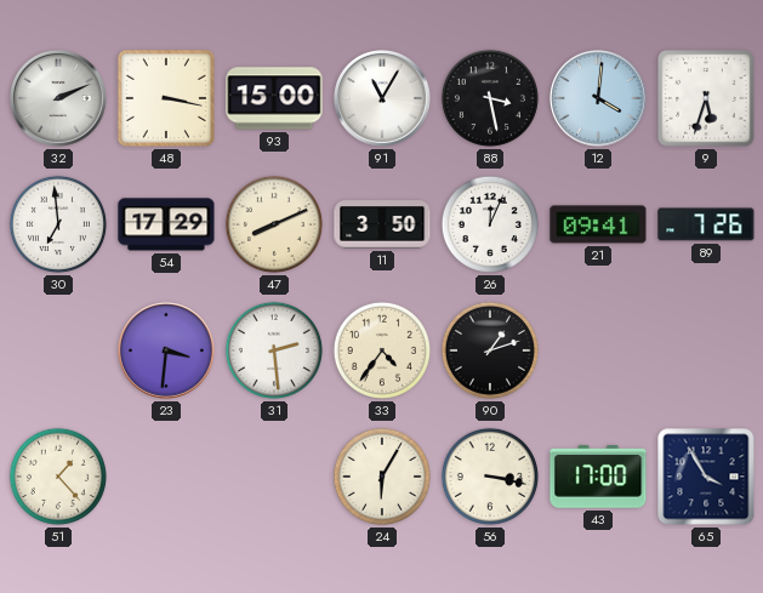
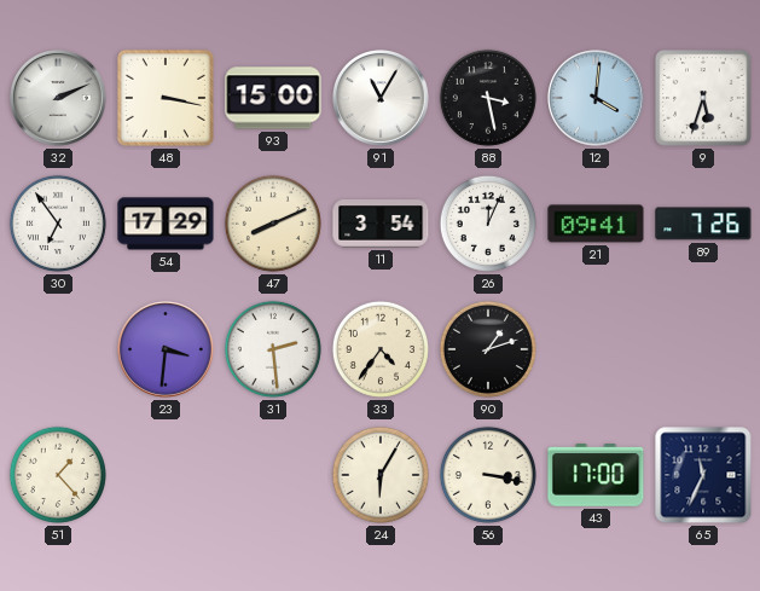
30: 6:59 -> 6:54 (58, 224)
11: 3:50 -> 3:54 (381, 224)
65: 3:55 -> 11:34 (703, 475)
